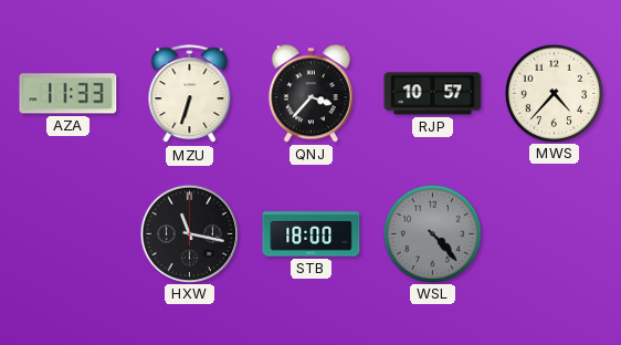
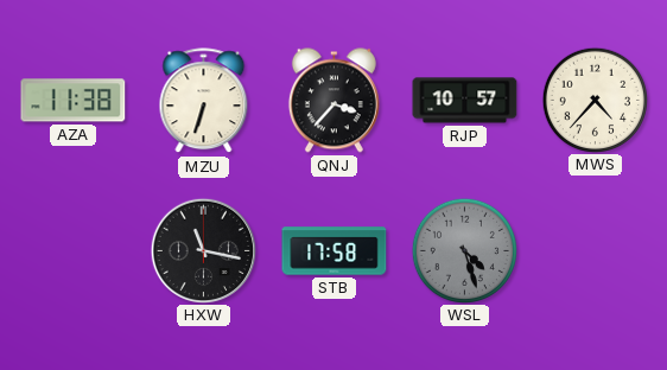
AZA: 11:33 -> 11:38 (74, 101)
STB: 18:00 -> 17:58 (335, 251)
WSL: 4:23 -> 4:27 (464, 250)
